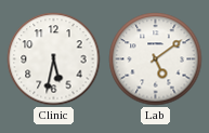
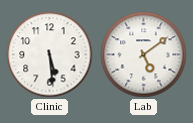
Clinic: 5:32 -> 5:29 (50, 55)
